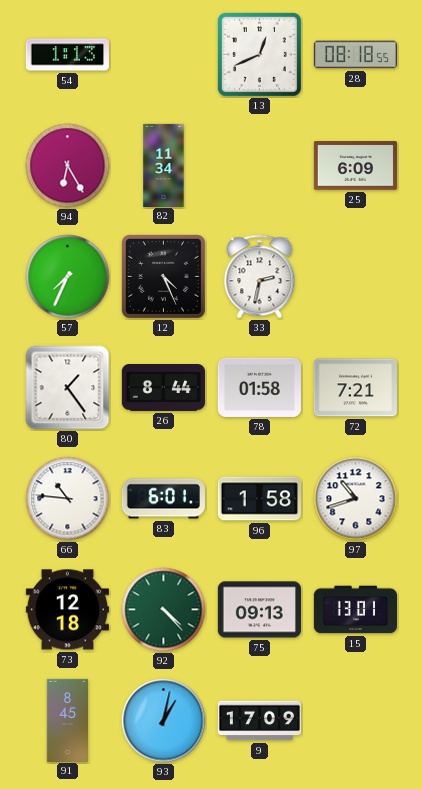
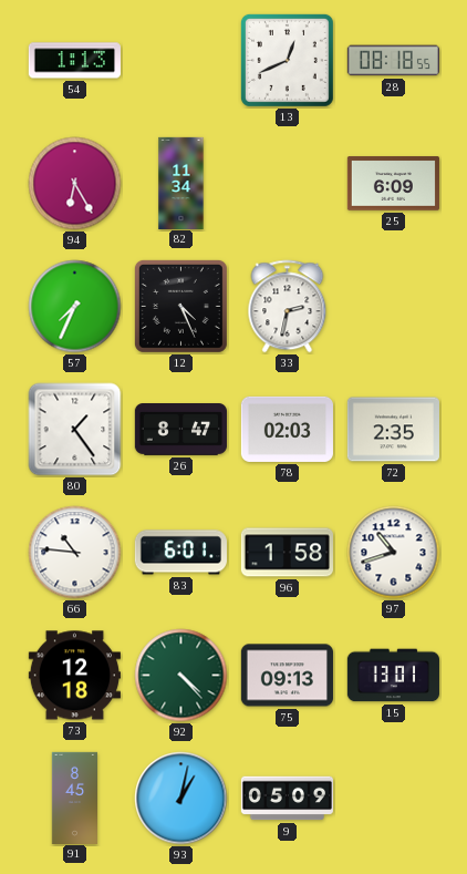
26: 8:44 -> 8:47 (180, 430)
78: 01:58 -> 02:03 (287, 429)
72: 7:21 -> 2:35 (393, 430)
9: 17:09 -> 05:09 (287, 799)
